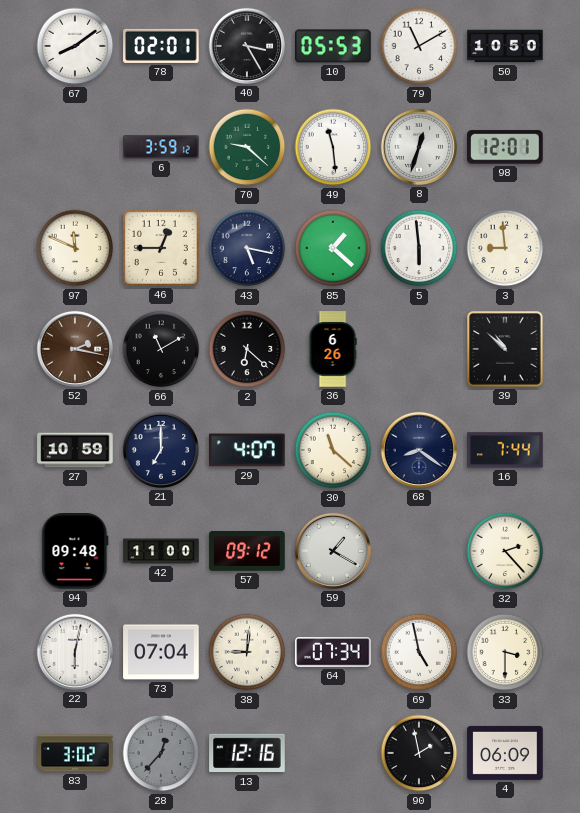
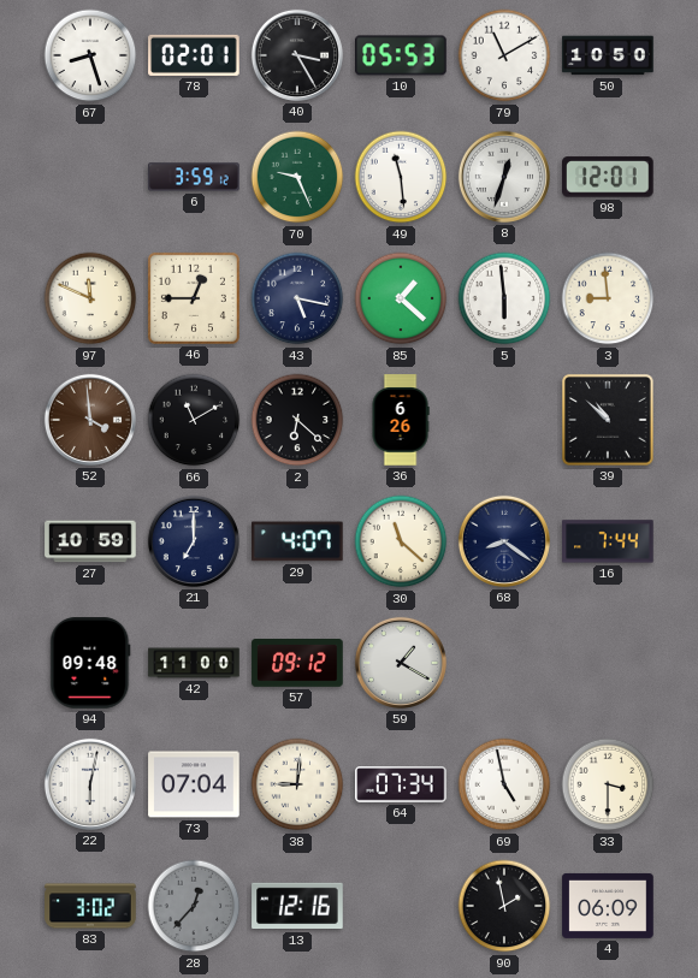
67: 8:09 -> 8:27 (90, 55)
70: 9:22 -> 9:26 (297, 177)
52: 2:17 -> 3:59 (90, 420)
32: 2:23 -> none (505, 551)
